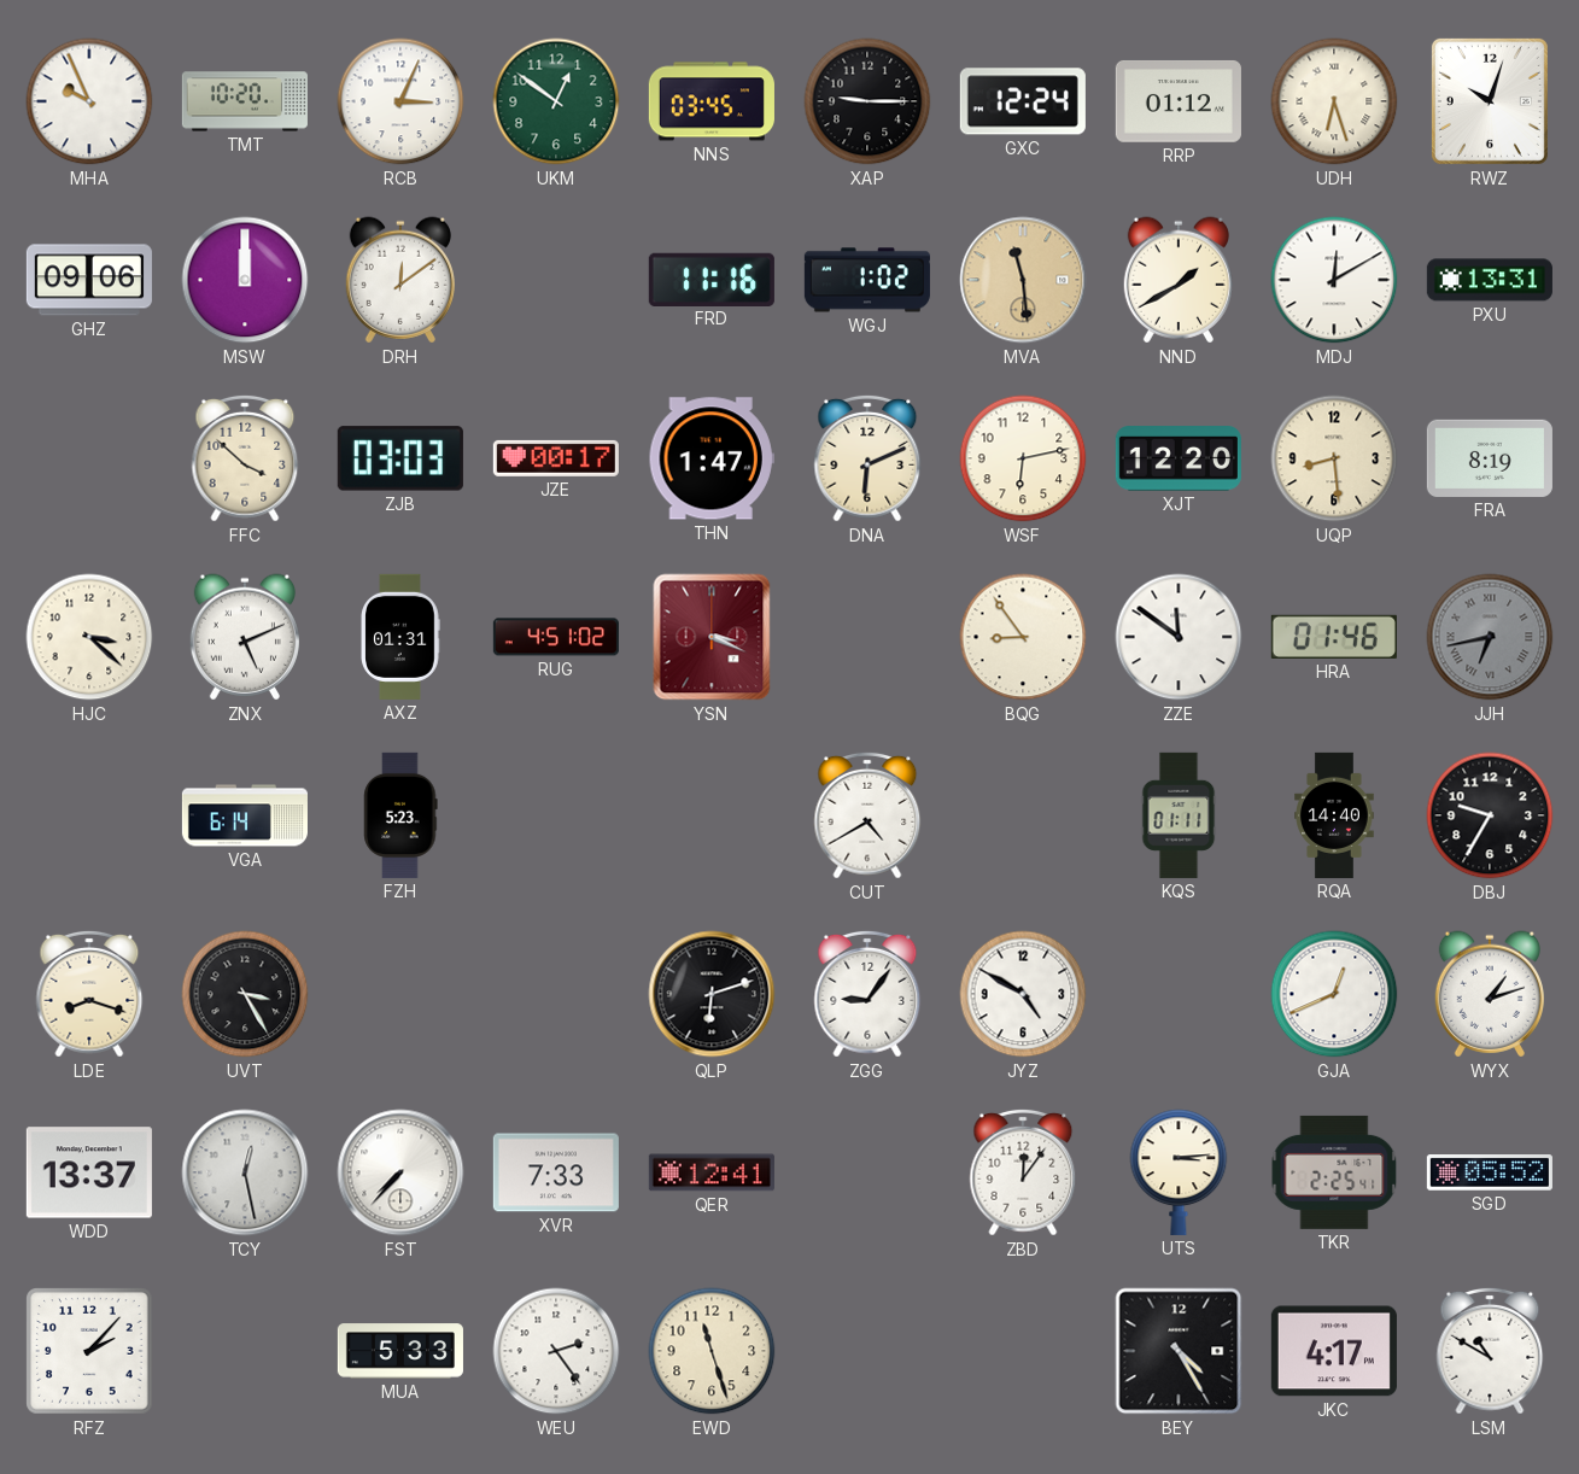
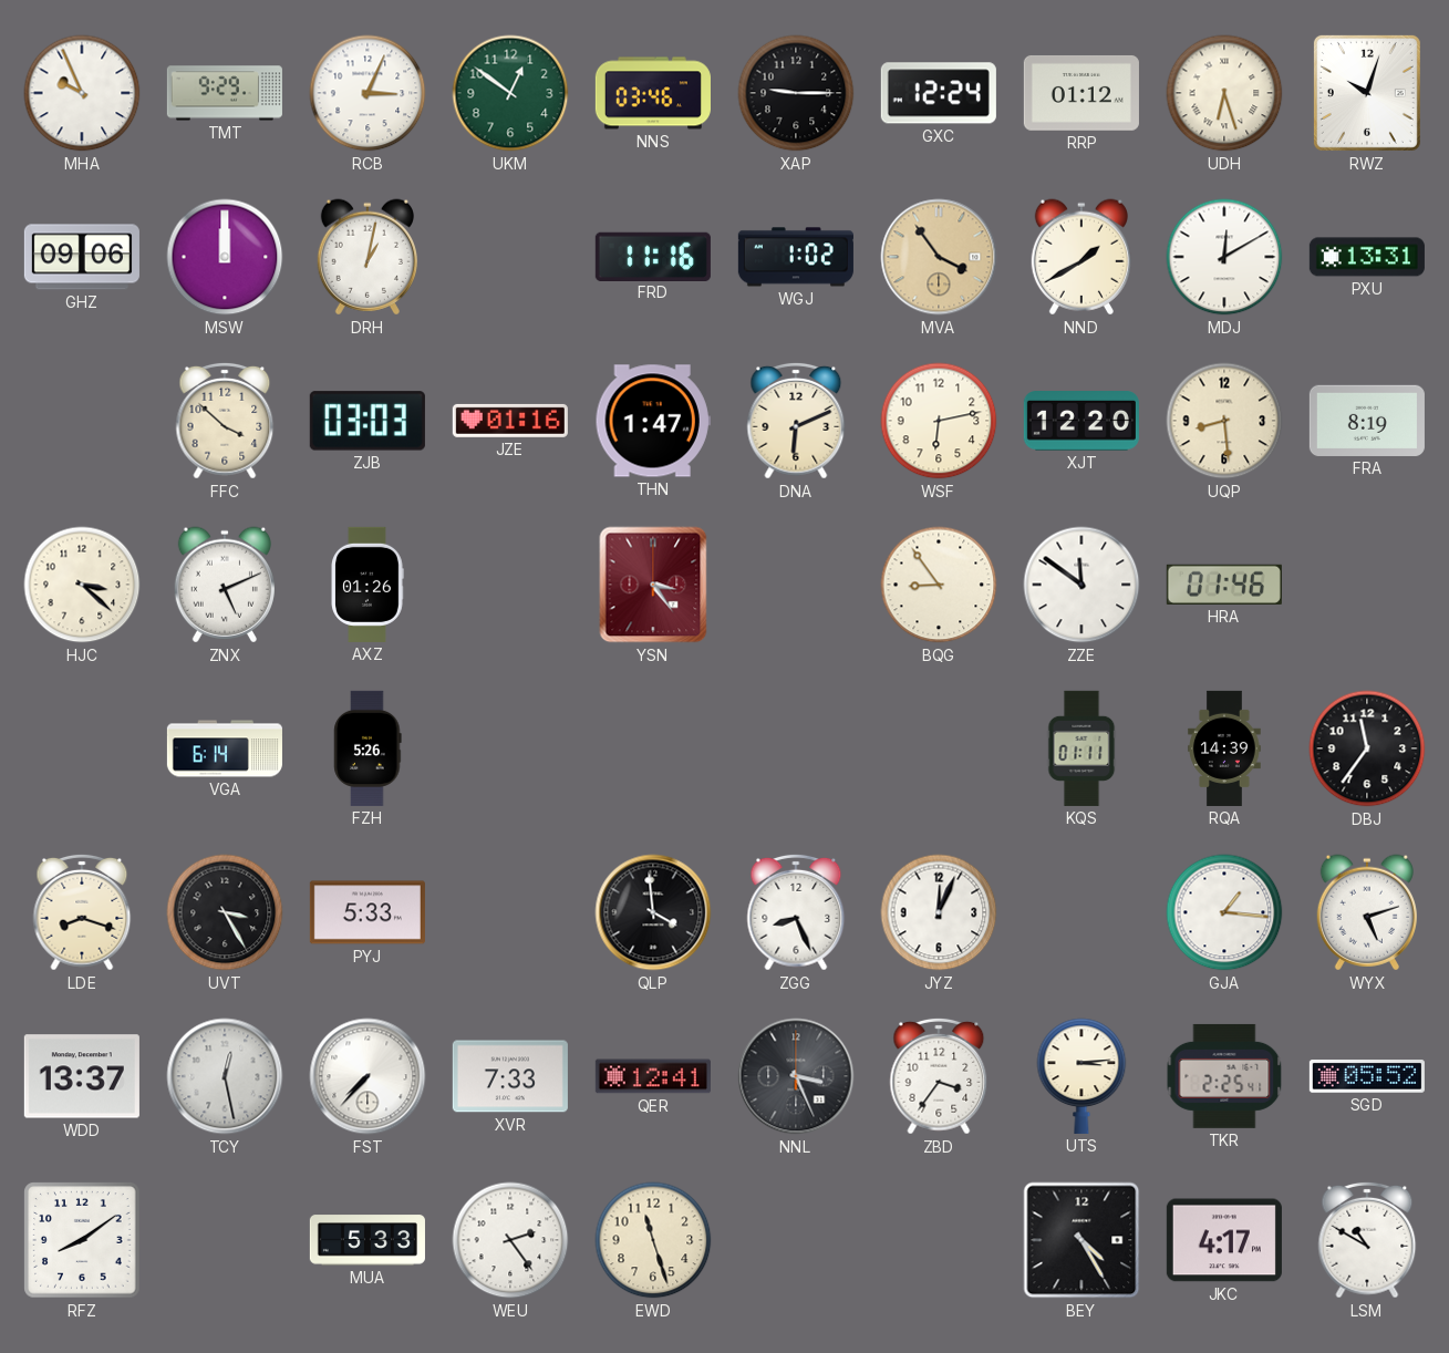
TMT: 10:20 -> 9:29 (225, 93)
NNS: 03:45 -> 03:46 (653, 93)
DRH: 12:09 -> 1:02 (368, 257)
MVA: 11:29 -> 3:54 (939, 257)
JZE: 00:17 -> 01:16 (510, 421)
AXZ: 01:31 -> 01:26 (368, 585)
RUG: 4:51 -> none (556, 637)
YSN: 3:19 -> 3:24 (653, 585)
JJH: 6:43 -> none (1490, 637)
FZH: 5:23 -> 5:26 (368, 748)
CUT: 4:40 -> none (867, 815)
RQA: 14:40 -> 14:39 (1224, 748)
DBJ: 9:35 -> 11:36 (1367, 748)
PYJ: none -> 5:33 (368, 912)
QLP: 6:12 -> 3:59 (653, 912)
ZGG: 9:06 -> 8:26 (796, 912)
JYZ: 4:50 -> 12:04 (939, 912)
GJA: 12:41 -> 1:16 (1224, 912)
WYX: 1:12 -> 5:12 (1367, 912)
NNL: none -> 3:26 (796, 1076)
ZBD: 12:06 -> 3:36 (939, 1076)
RFZ: 2:07 -> 8:09 (82, 1240)
